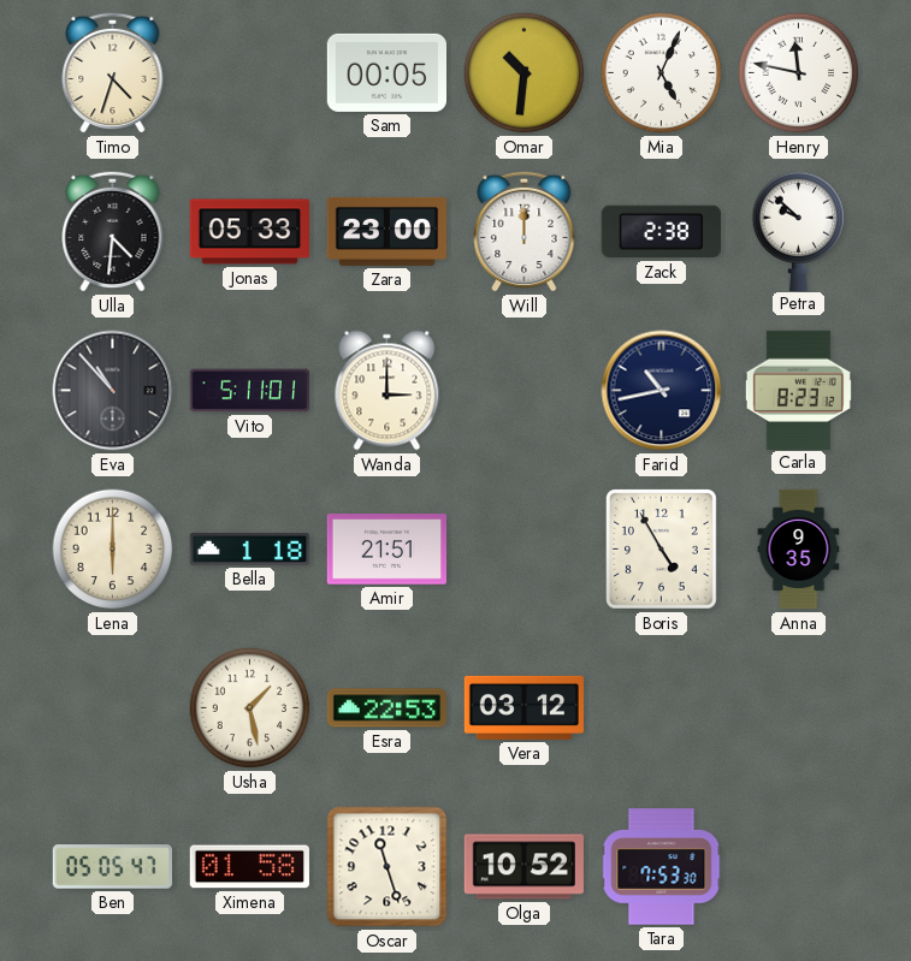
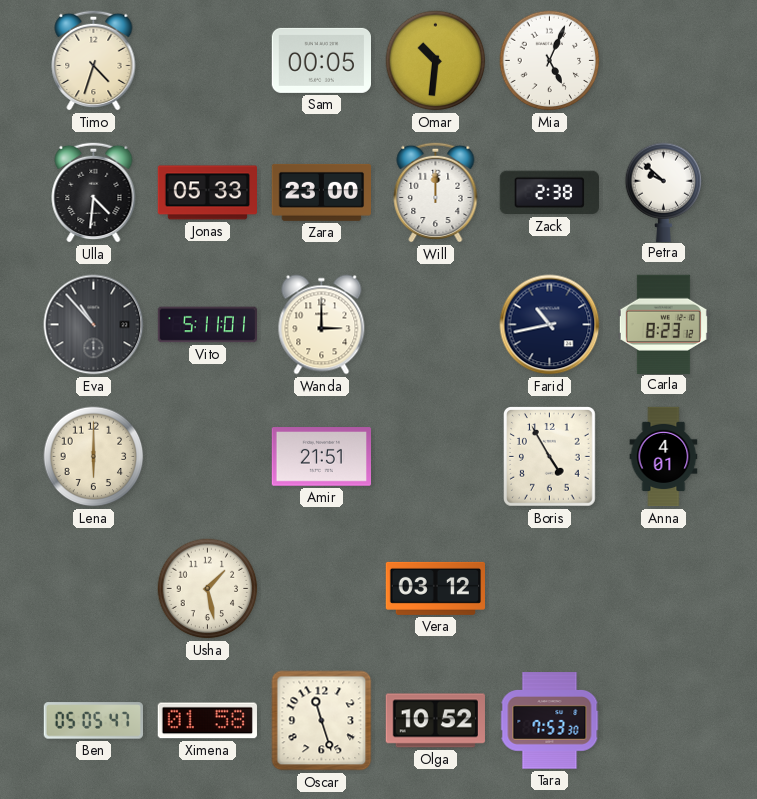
Henry: 11:47 -> none (799, 73)
Bella: 1:18 -> none (249, 550)
Anna: 9:35 -> 4:01 (664, 457)
Esra: 22:53 -> none (386, 708)
